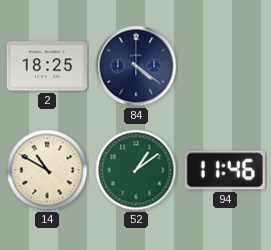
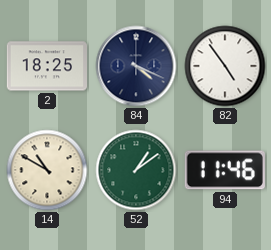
84: 4:21 -> 4:19 (136, 66)
82: none -> 4:54 (225, 66)
